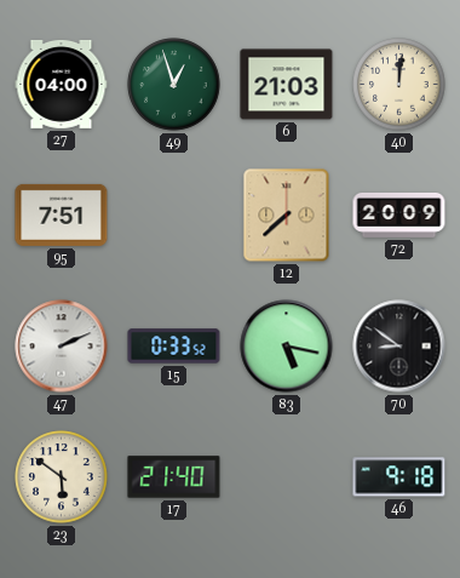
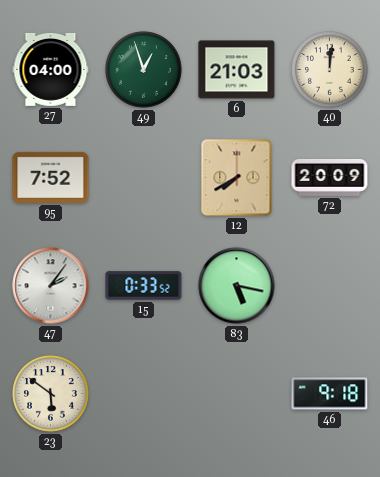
95: 7:51 -> 7:52 (51, 177)
12: 7:38 -> 7:40 (237, 178)
47: 2:11 -> 2:06 (51, 286)
70: 8:51 -> none (399, 347)
17: 21:40 -> none (174, 477)
